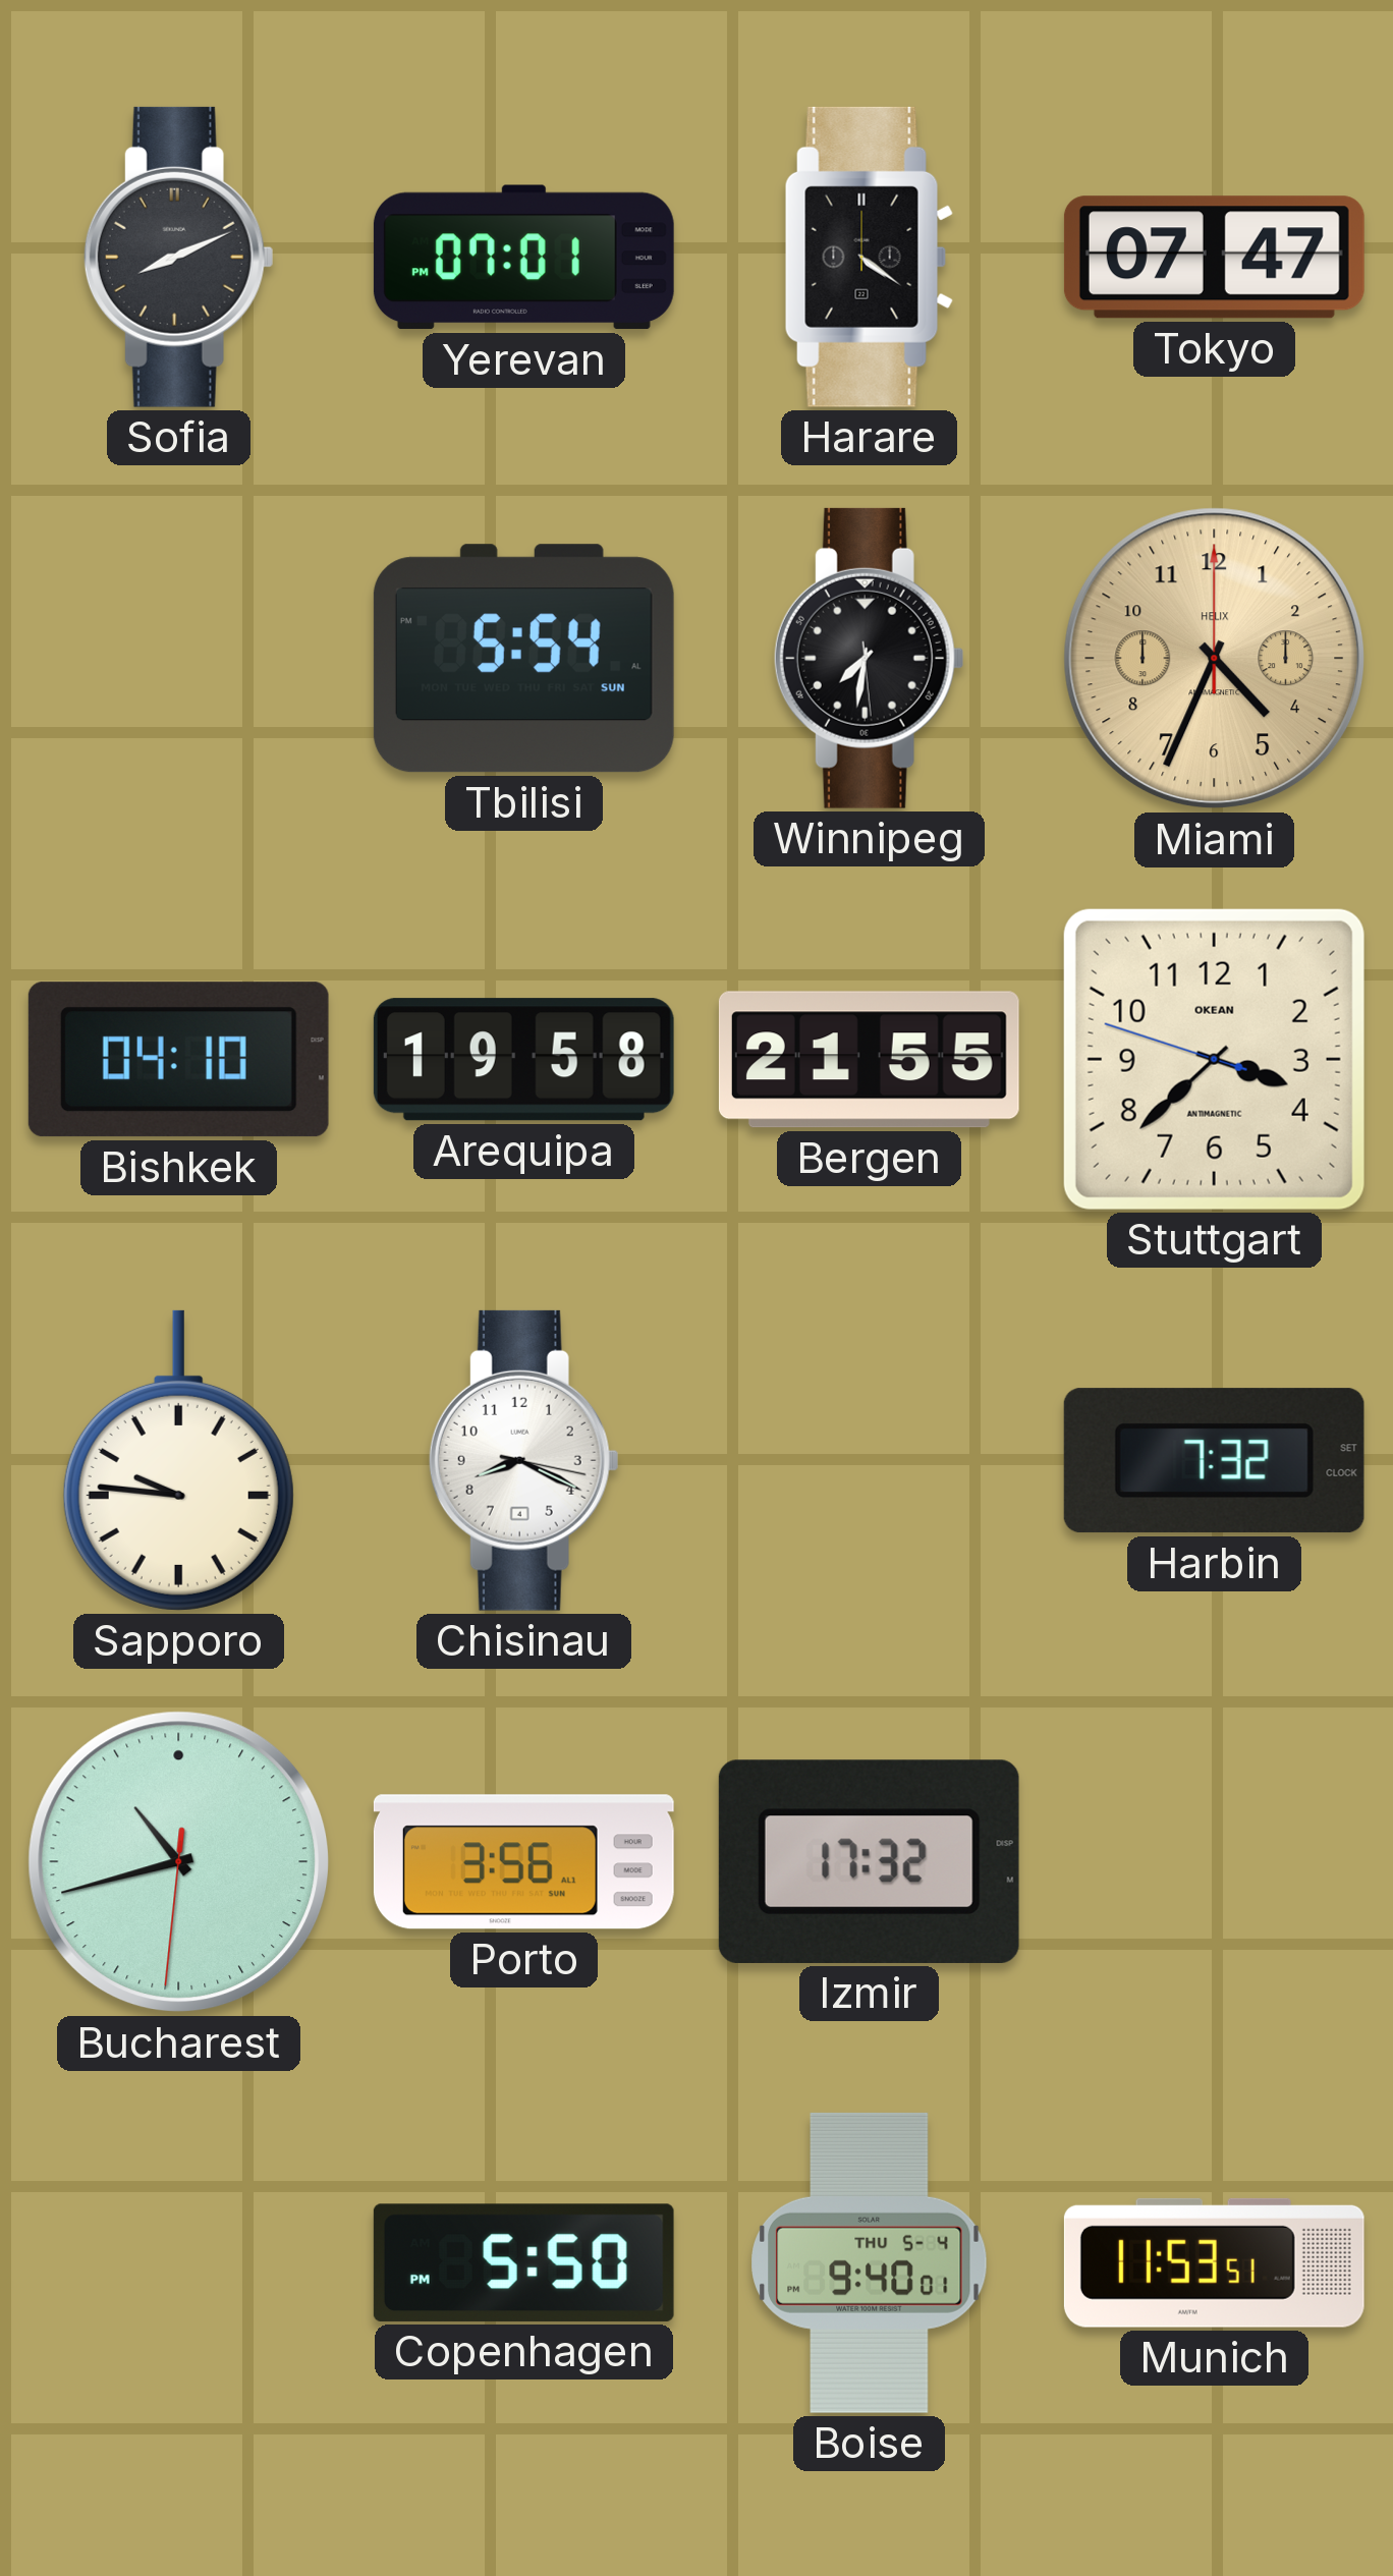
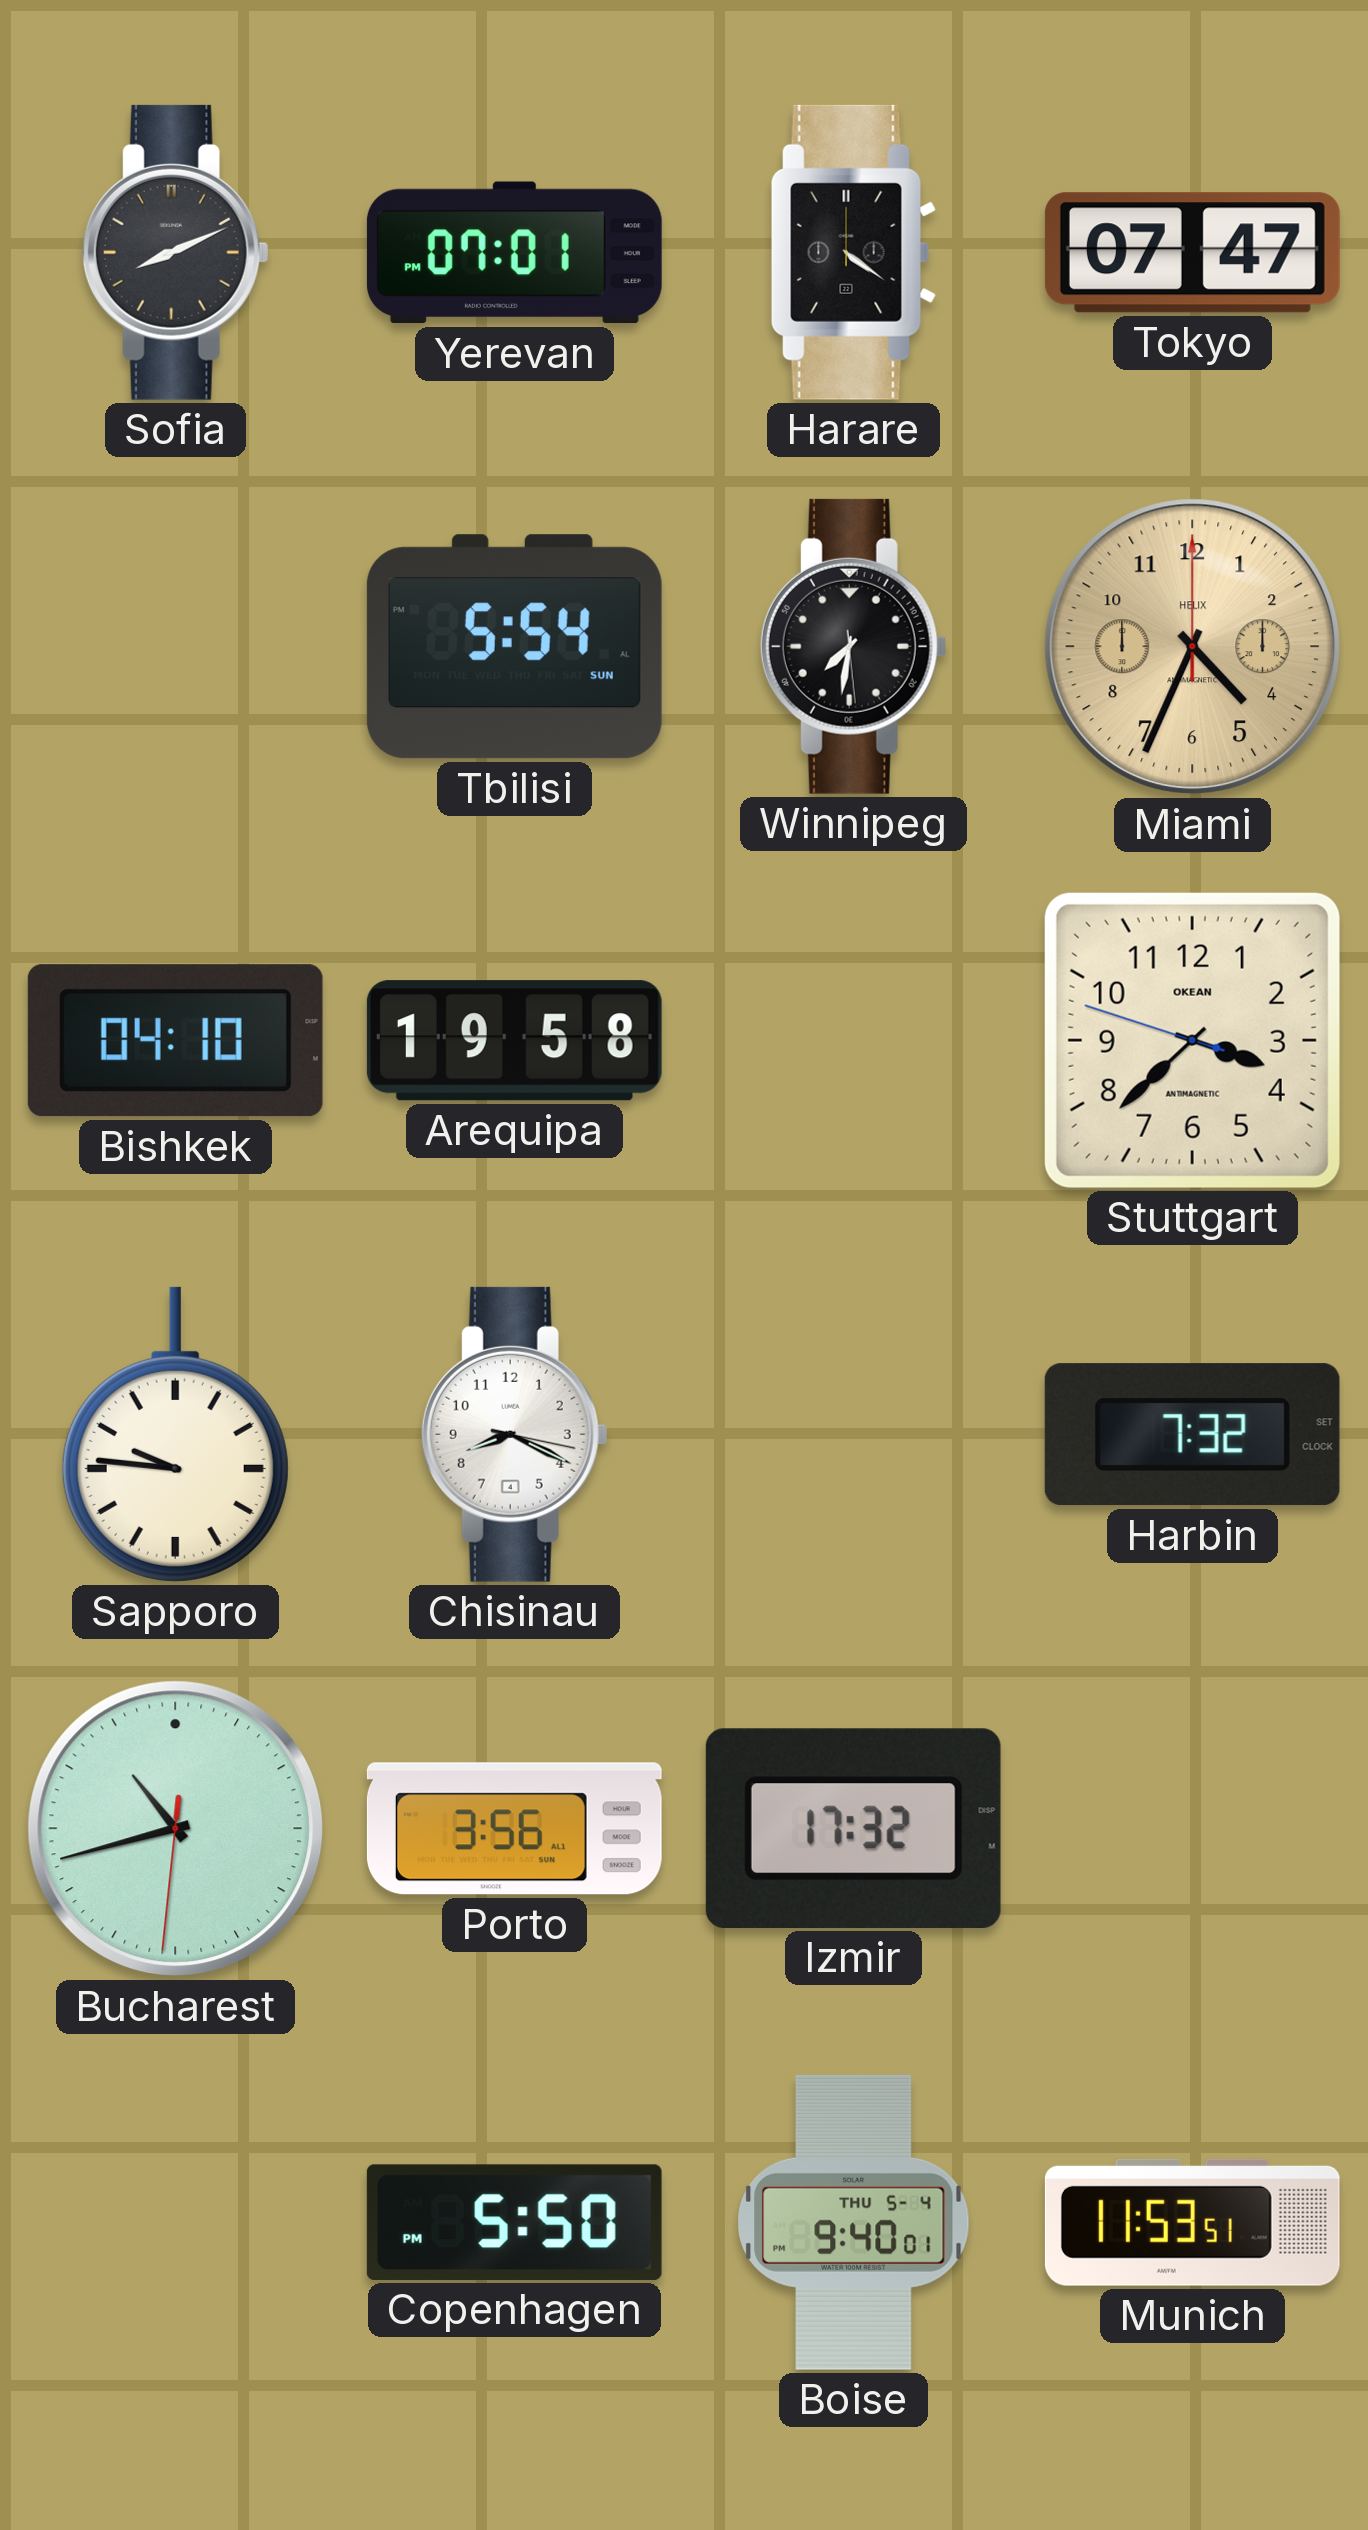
Bergen: 21:55 -> none (869, 1060)
